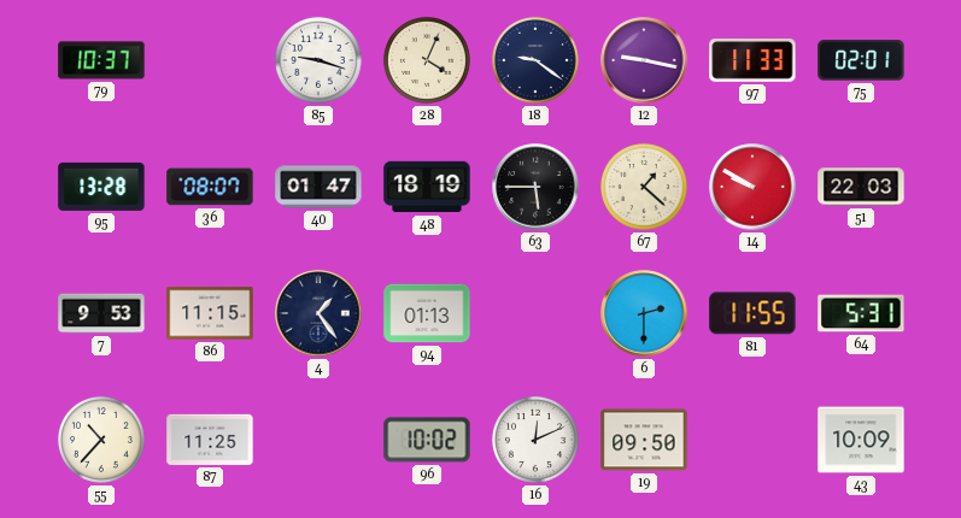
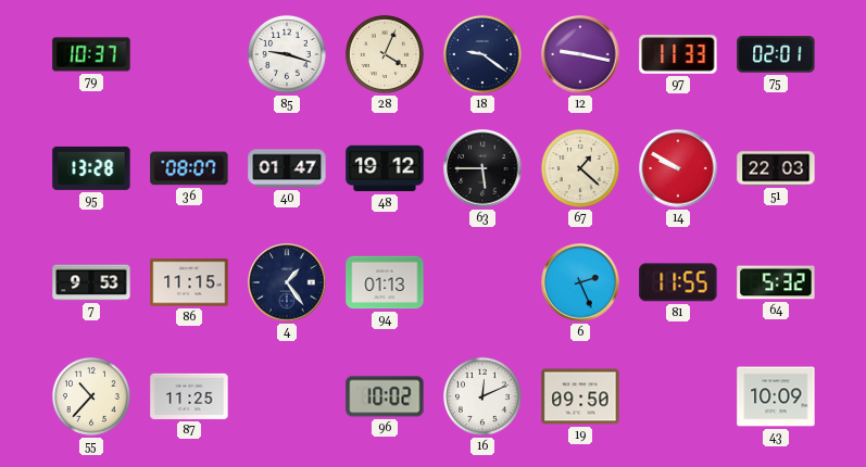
48: 18:19 -> 19:12 (385, 168)
6: 2:30 -> 2:26 (580, 282)
64: 5:31 -> 5:32 (776, 282)
